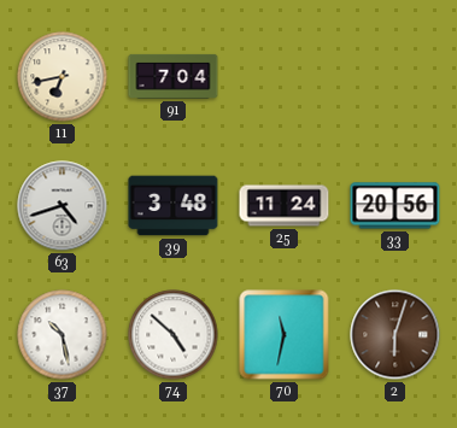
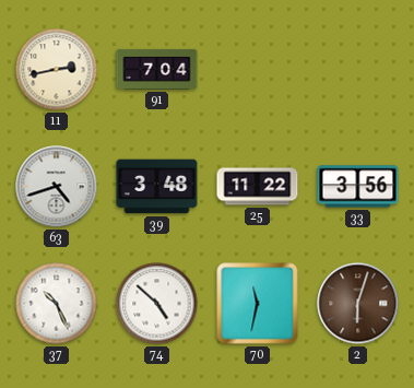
11: 6:43 -> 2:43 (57, 70)
25: 11:24 -> 11:22 (258, 187)
33: 20:56 -> 3:56 (358, 187)
37: 10:28 -> 10:26 (57, 304)
